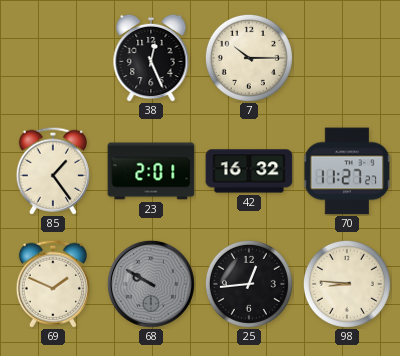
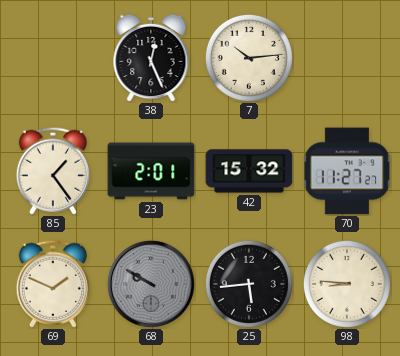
7: 10:15 -> 10:14 (249, 58)
42: 16:32 -> 15:32 (249, 171)
25: 12:44 -> 5:44 (249, 284)
